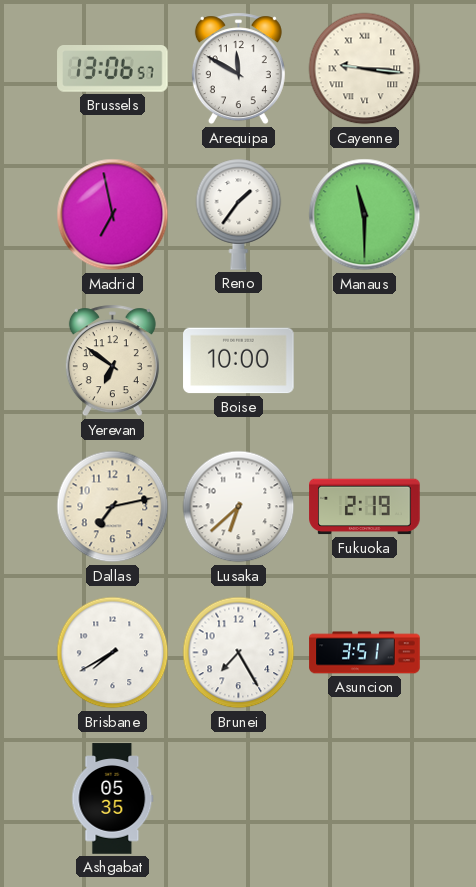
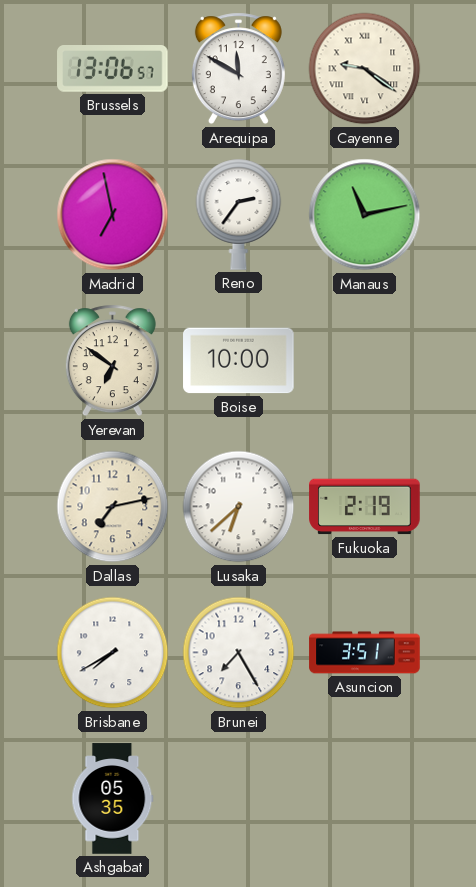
Cayenne: 9:16 -> 9:21 (365, 69)
Reno: 1:36 -> 2:36 (239, 214)
Manaus: 11:30 -> 11:13 (365, 215)
